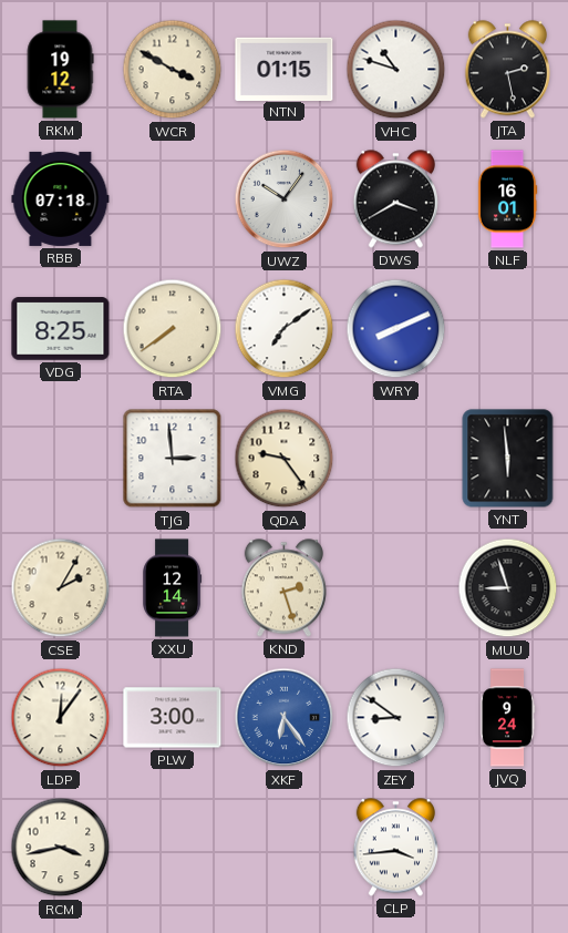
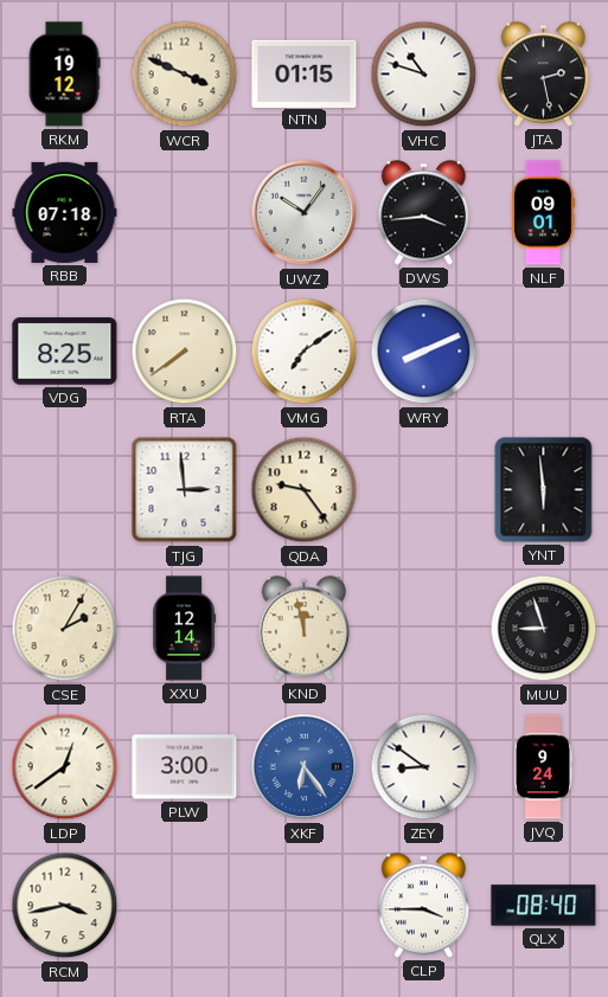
WCR: 3:50 -> 3:49 (185, 75)
DWS: 3:40 -> 3:44 (423, 213)
NLF: 16:01 -> 09:01 (543, 213)
KND: 2:27 -> 11:58 (303, 629)
LDP: 12:06 -> 12:39 (65, 767)
CLP: 3:44 -> 3:45 (423, 906)
QLX: none -> 08:40 (544, 906)
